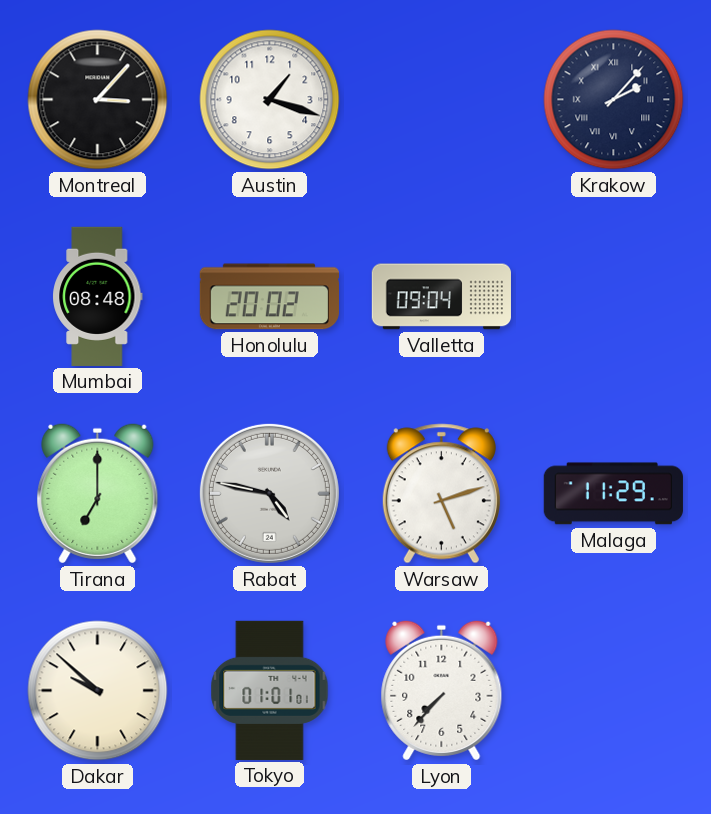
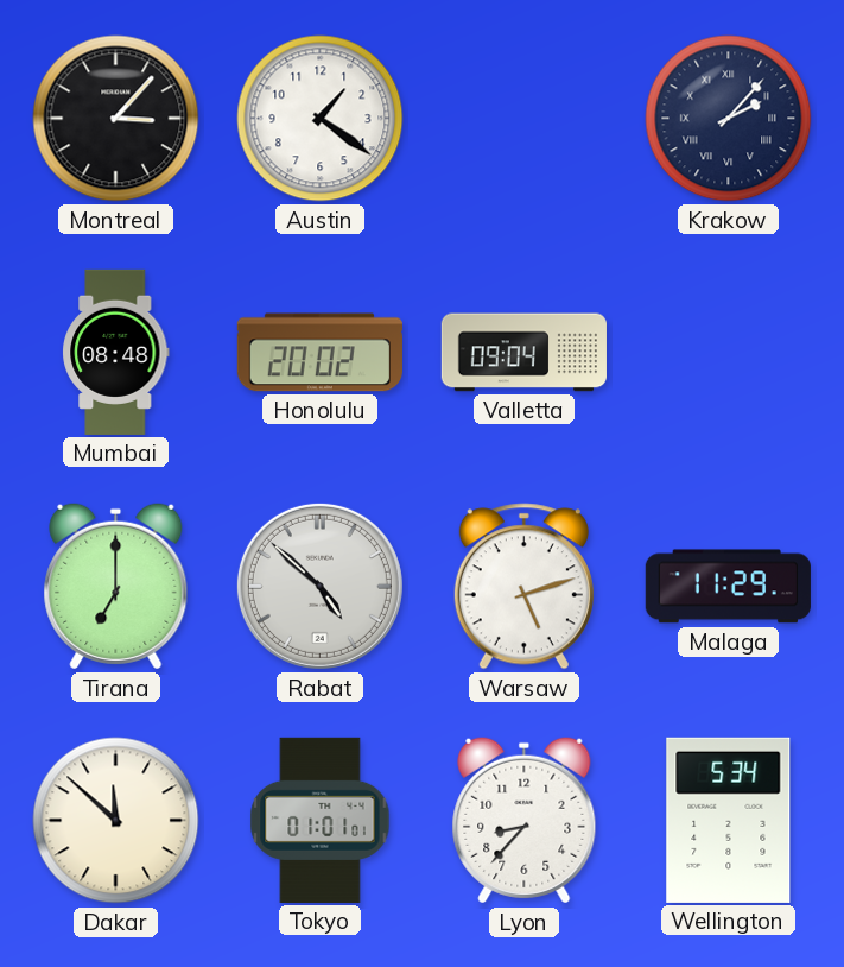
Austin: 1:18 -> 1:21 (321, 119)
Rabat: 4:47 -> 4:52 (319, 586)
Dakar: 9:52 -> 11:52 (116, 821)
Lyon: 7:37 -> 8:37 (525, 821)
Wellington: none -> 5:34 (729, 820)
